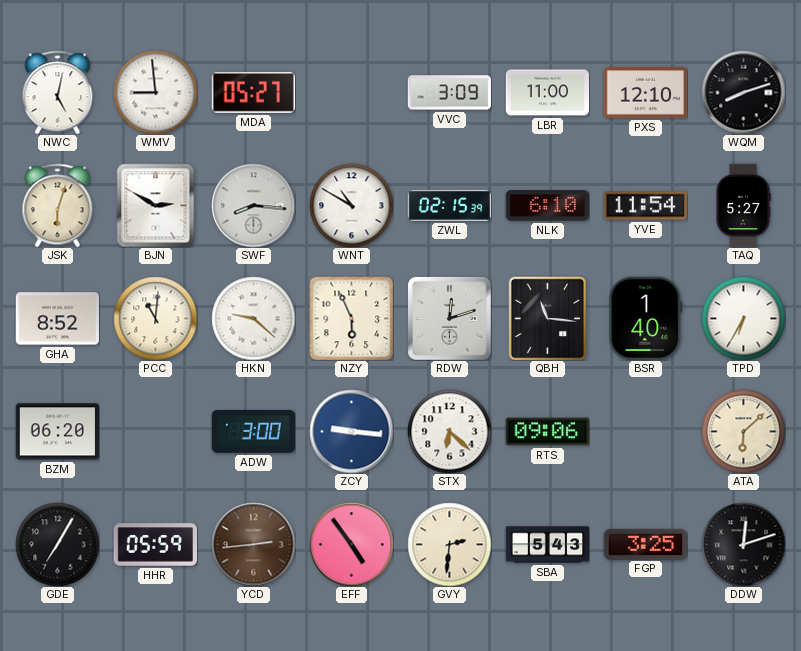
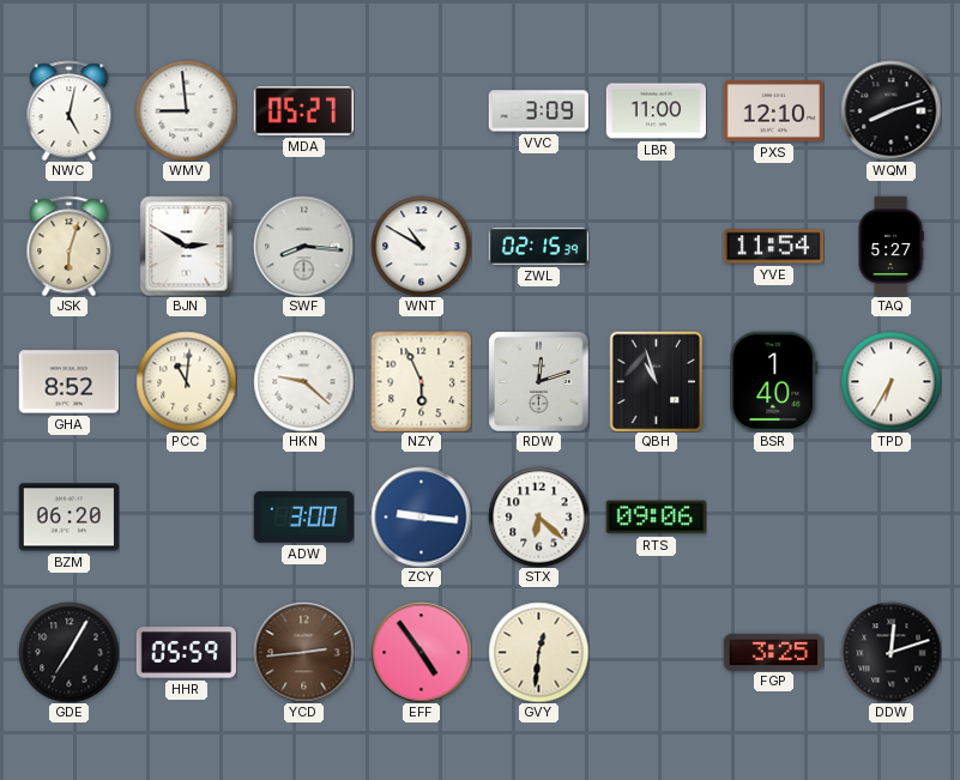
NLK: 6:10 -> none (547, 206)
QBH: 11:16 -> 10:57 (657, 381)
ATA: 6:08 -> none (743, 431)
GVY: 2:31 -> 12:31 (538, 652)
SBA: 5:43 -> none (547, 545)
